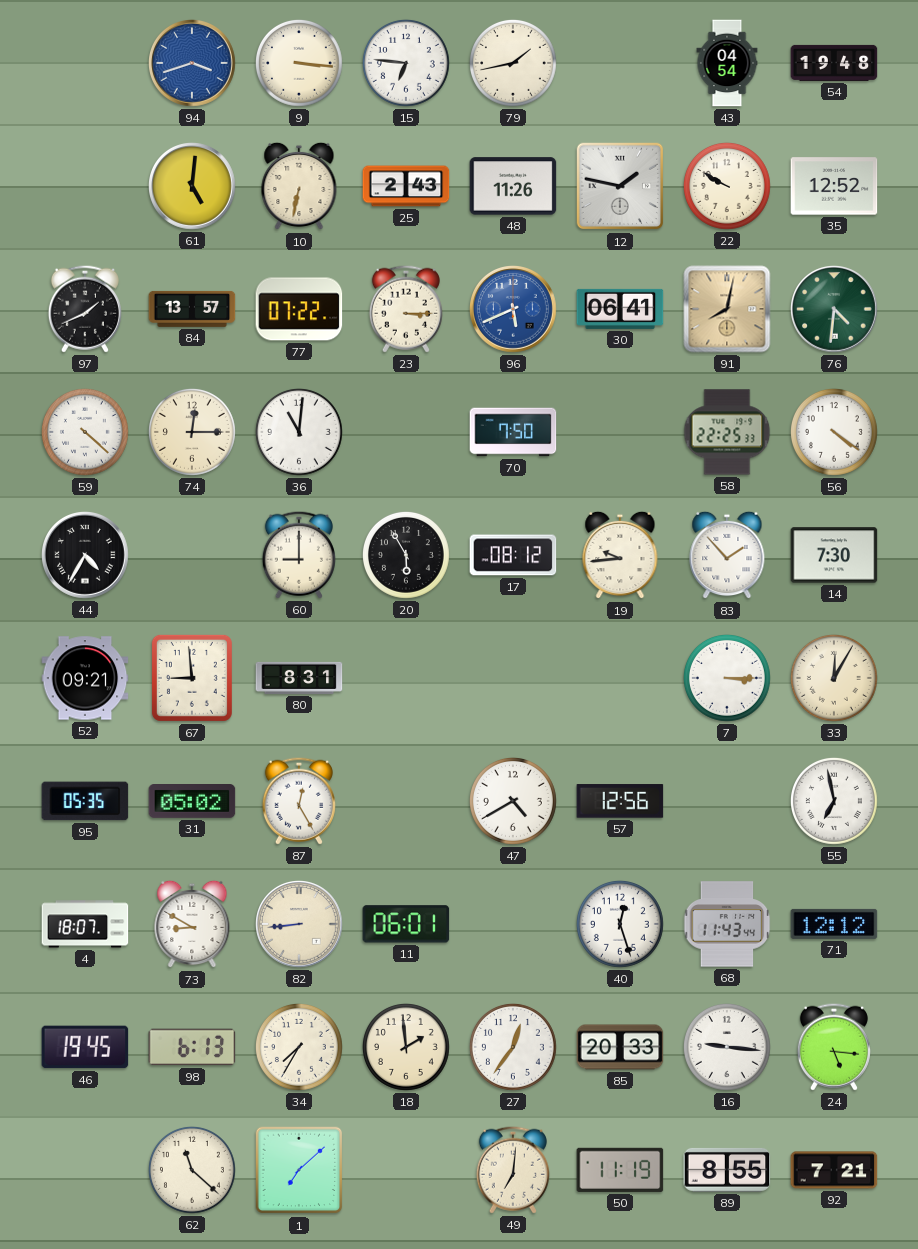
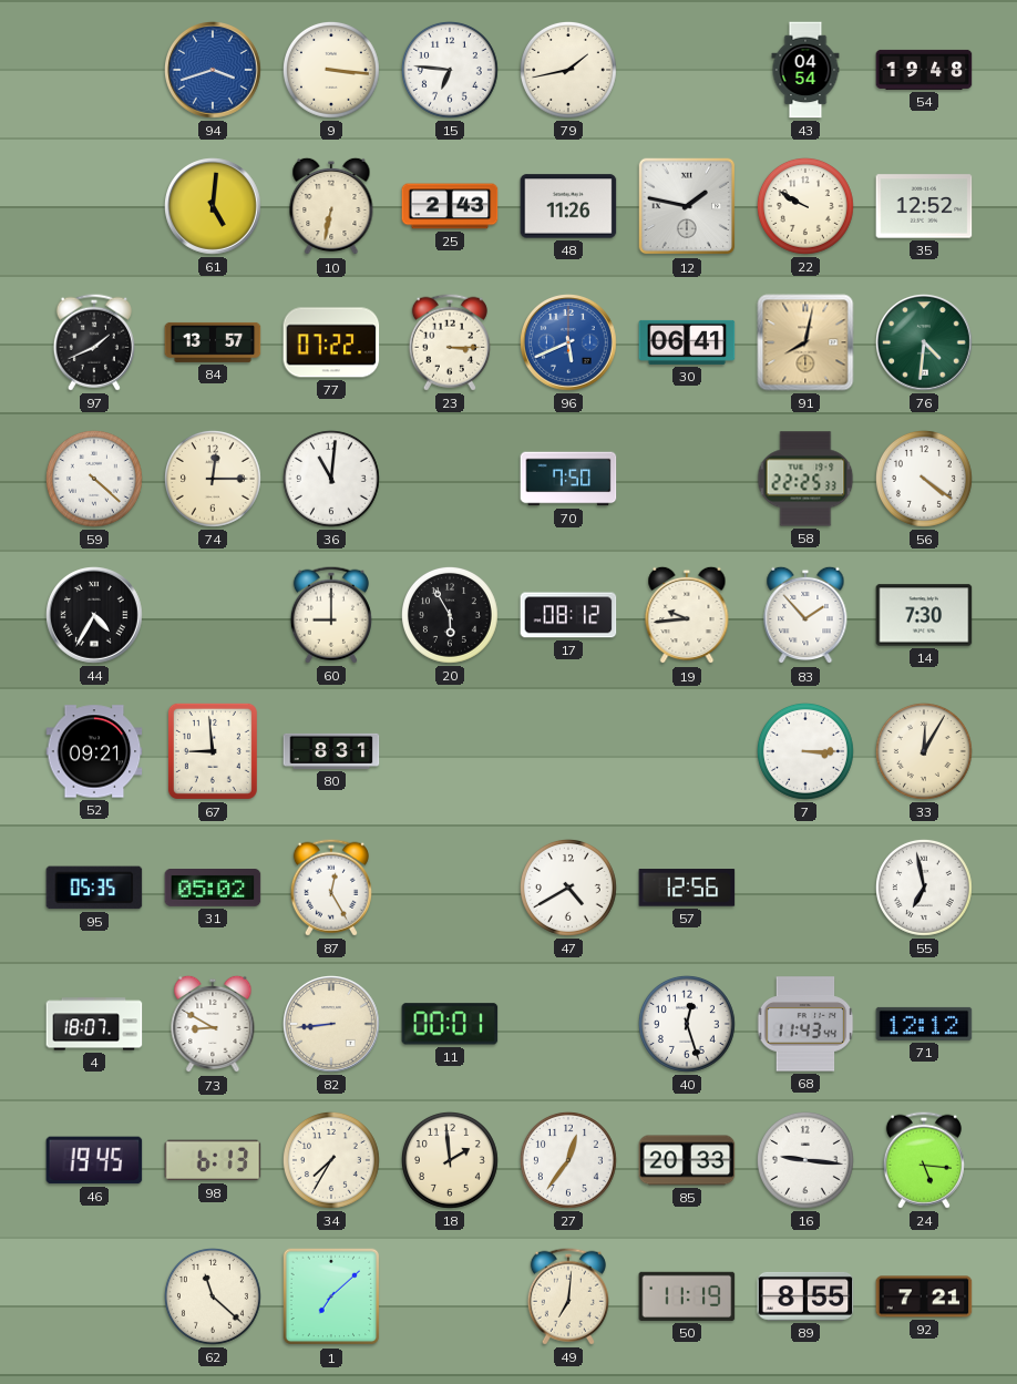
11: 06:01 -> 00:01 (450, 1024)
